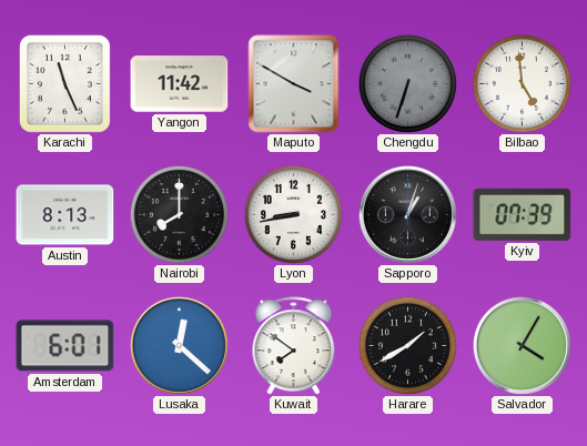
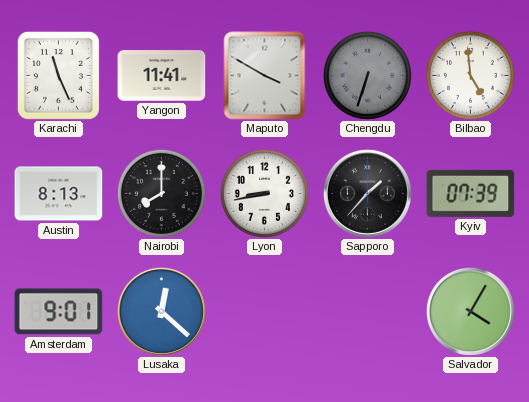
Yangon: 11:42 -> 11:41 (162, 76)
Sapporo: 1:03 -> 1:37 (367, 193)
Amsterdam: 6:01 -> 9:01 (59, 312)
Kuwait: 7:51 -> none (294, 346)
Harare: 1:40 -> none (407, 345)
